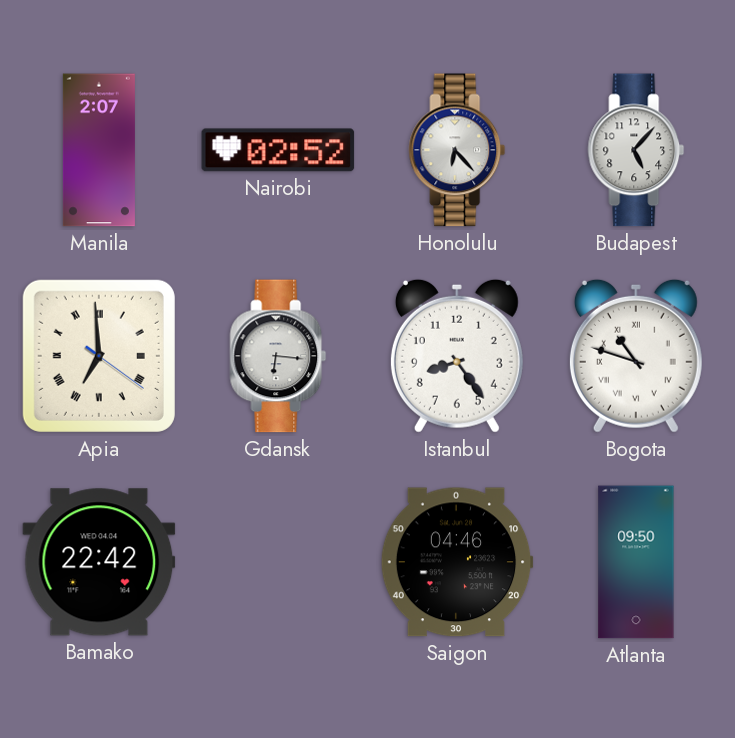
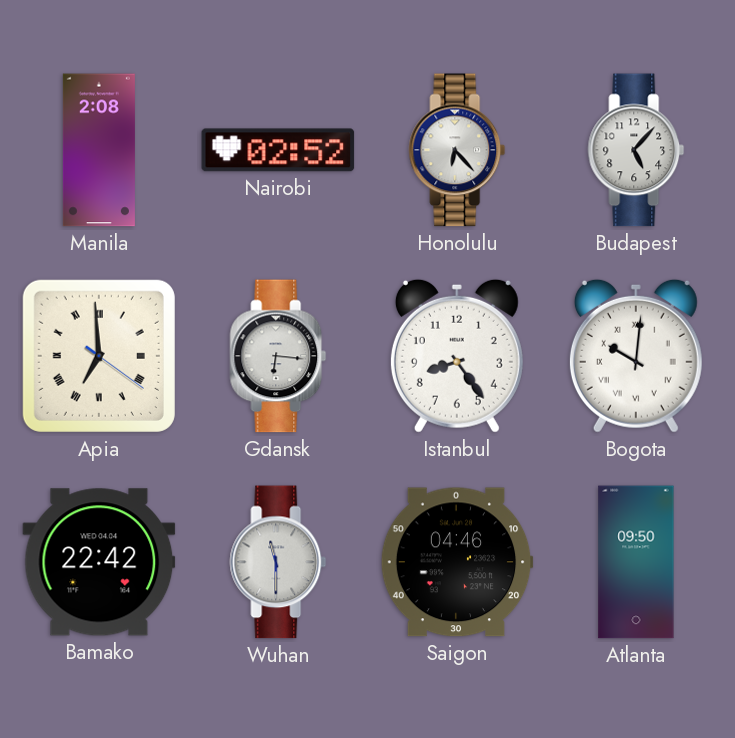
Manila: 2:07 -> 2:08 (99, 150)
Bogota: 10:48 -> 10:01 (636, 356)
Wuhan: none -> 11:30 (278, 562)
